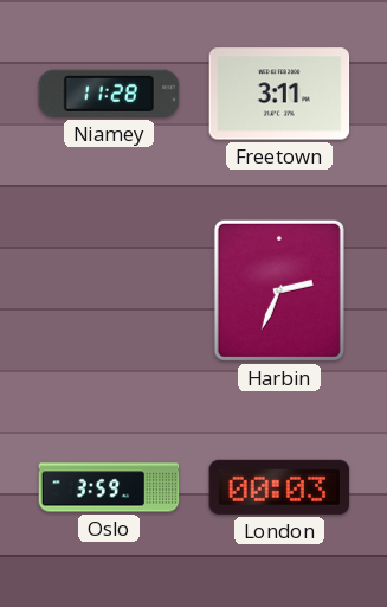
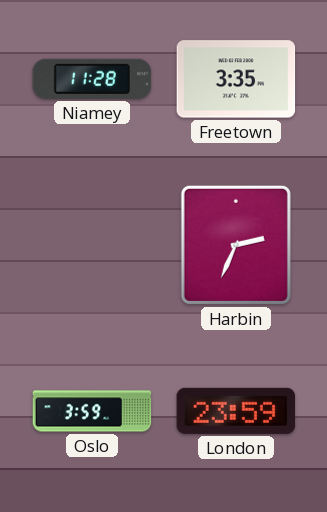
Freetown: 3:11 -> 3:35 (236, 79)
London: 00:03 -> 23:59 (236, 411)
